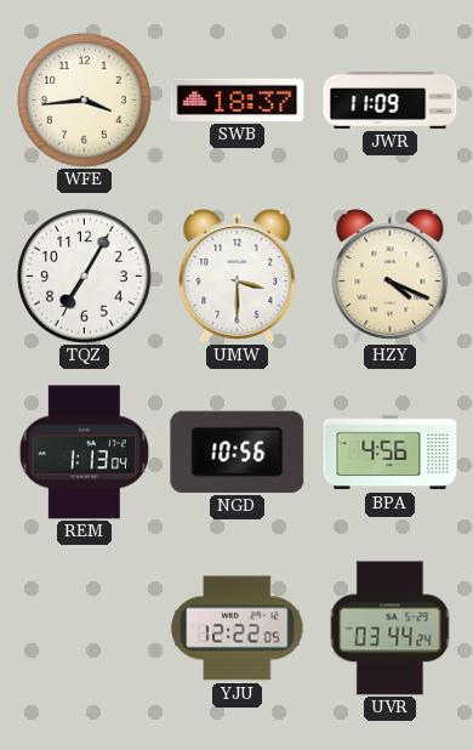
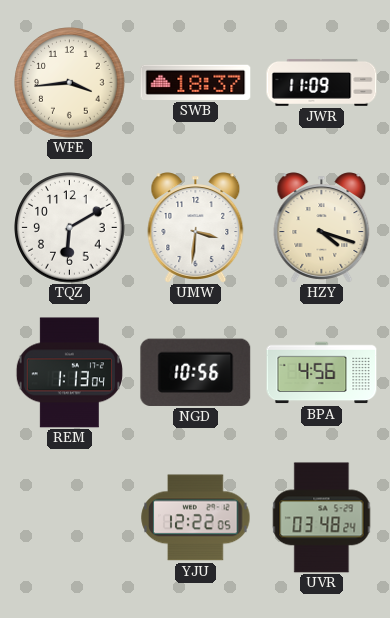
TQZ: 7:05 -> 6:10 (70, 228)
UMW: 3:30 -> 3:31 (196, 228)
HZY: 4:19 -> 4:18 (322, 228)
UVR: 03:44 -> 03:48 (322, 518)
